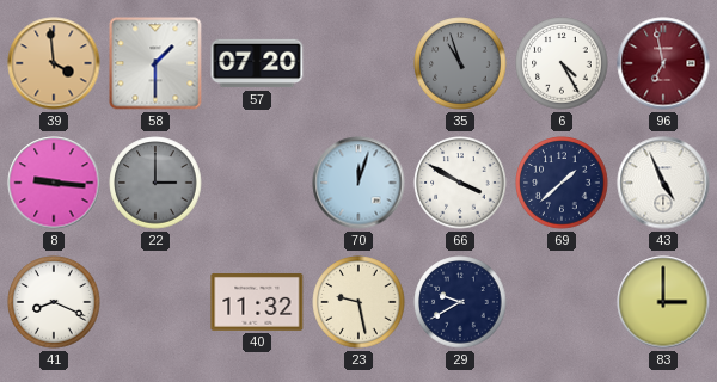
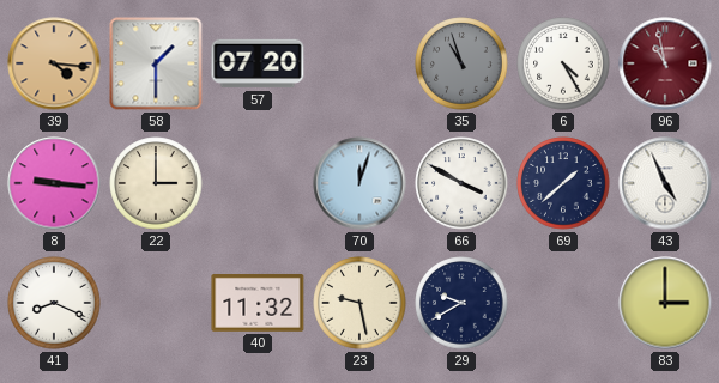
39: 3:59 -> 4:16 (54, 63)
96: 6:58 -> 10:58 (665, 63)
22 dial: grey -> cream (156, 183)
